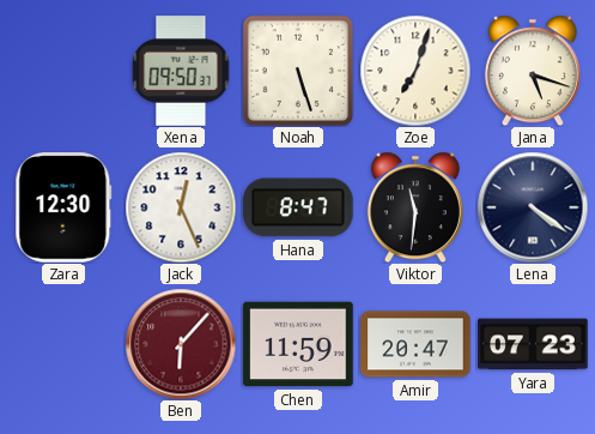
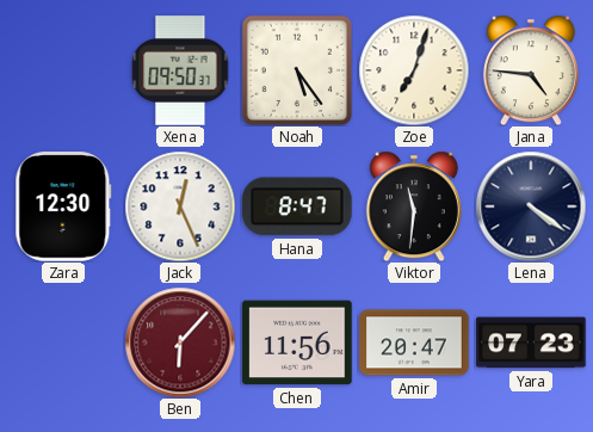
Noah: 5:27 -> 5:24 (297, 70)
Jana: 5:18 -> 4:46 (531, 70)
Chen: 11:59 -> 11:56 (297, 342)
